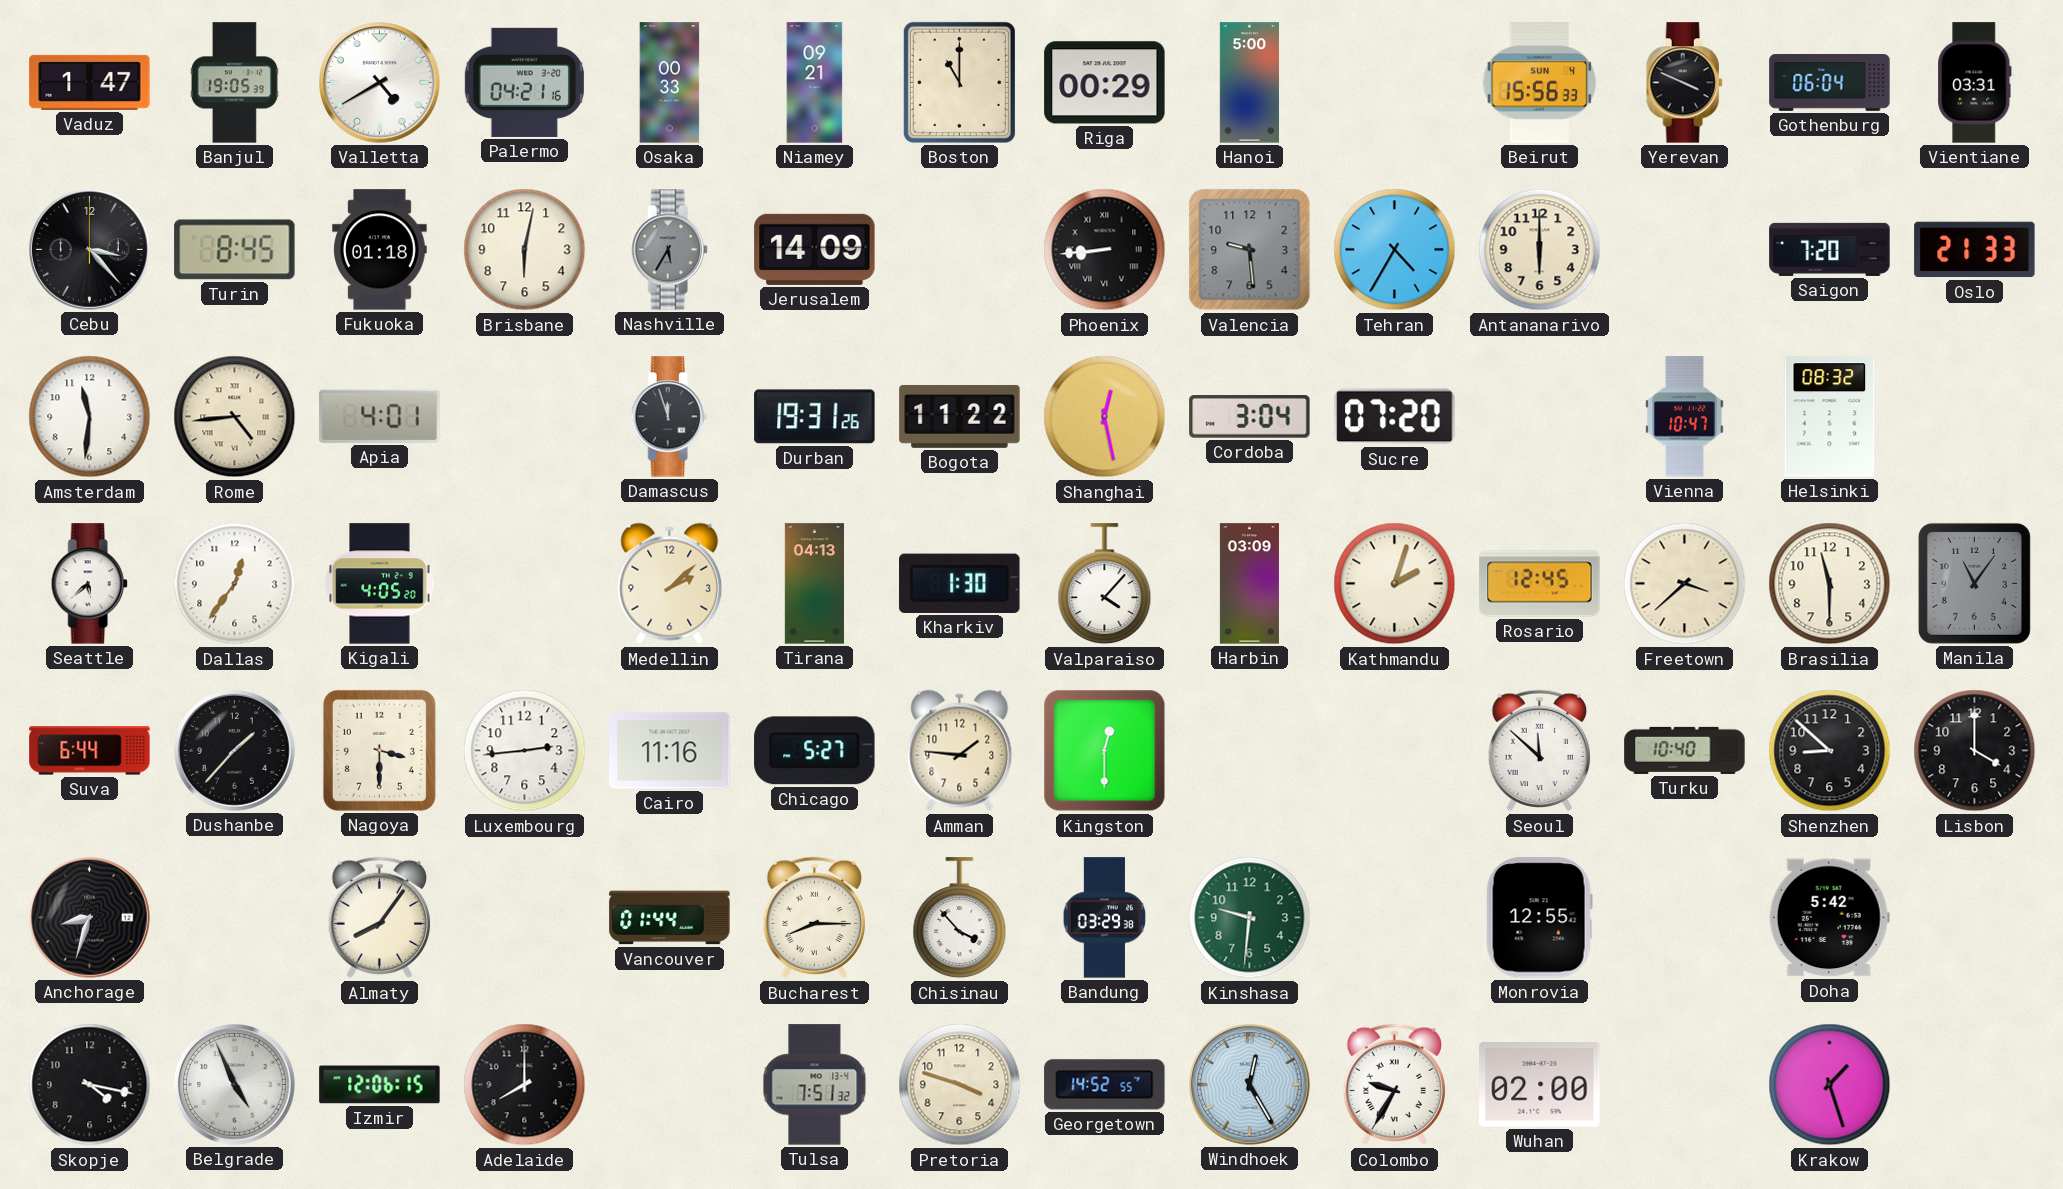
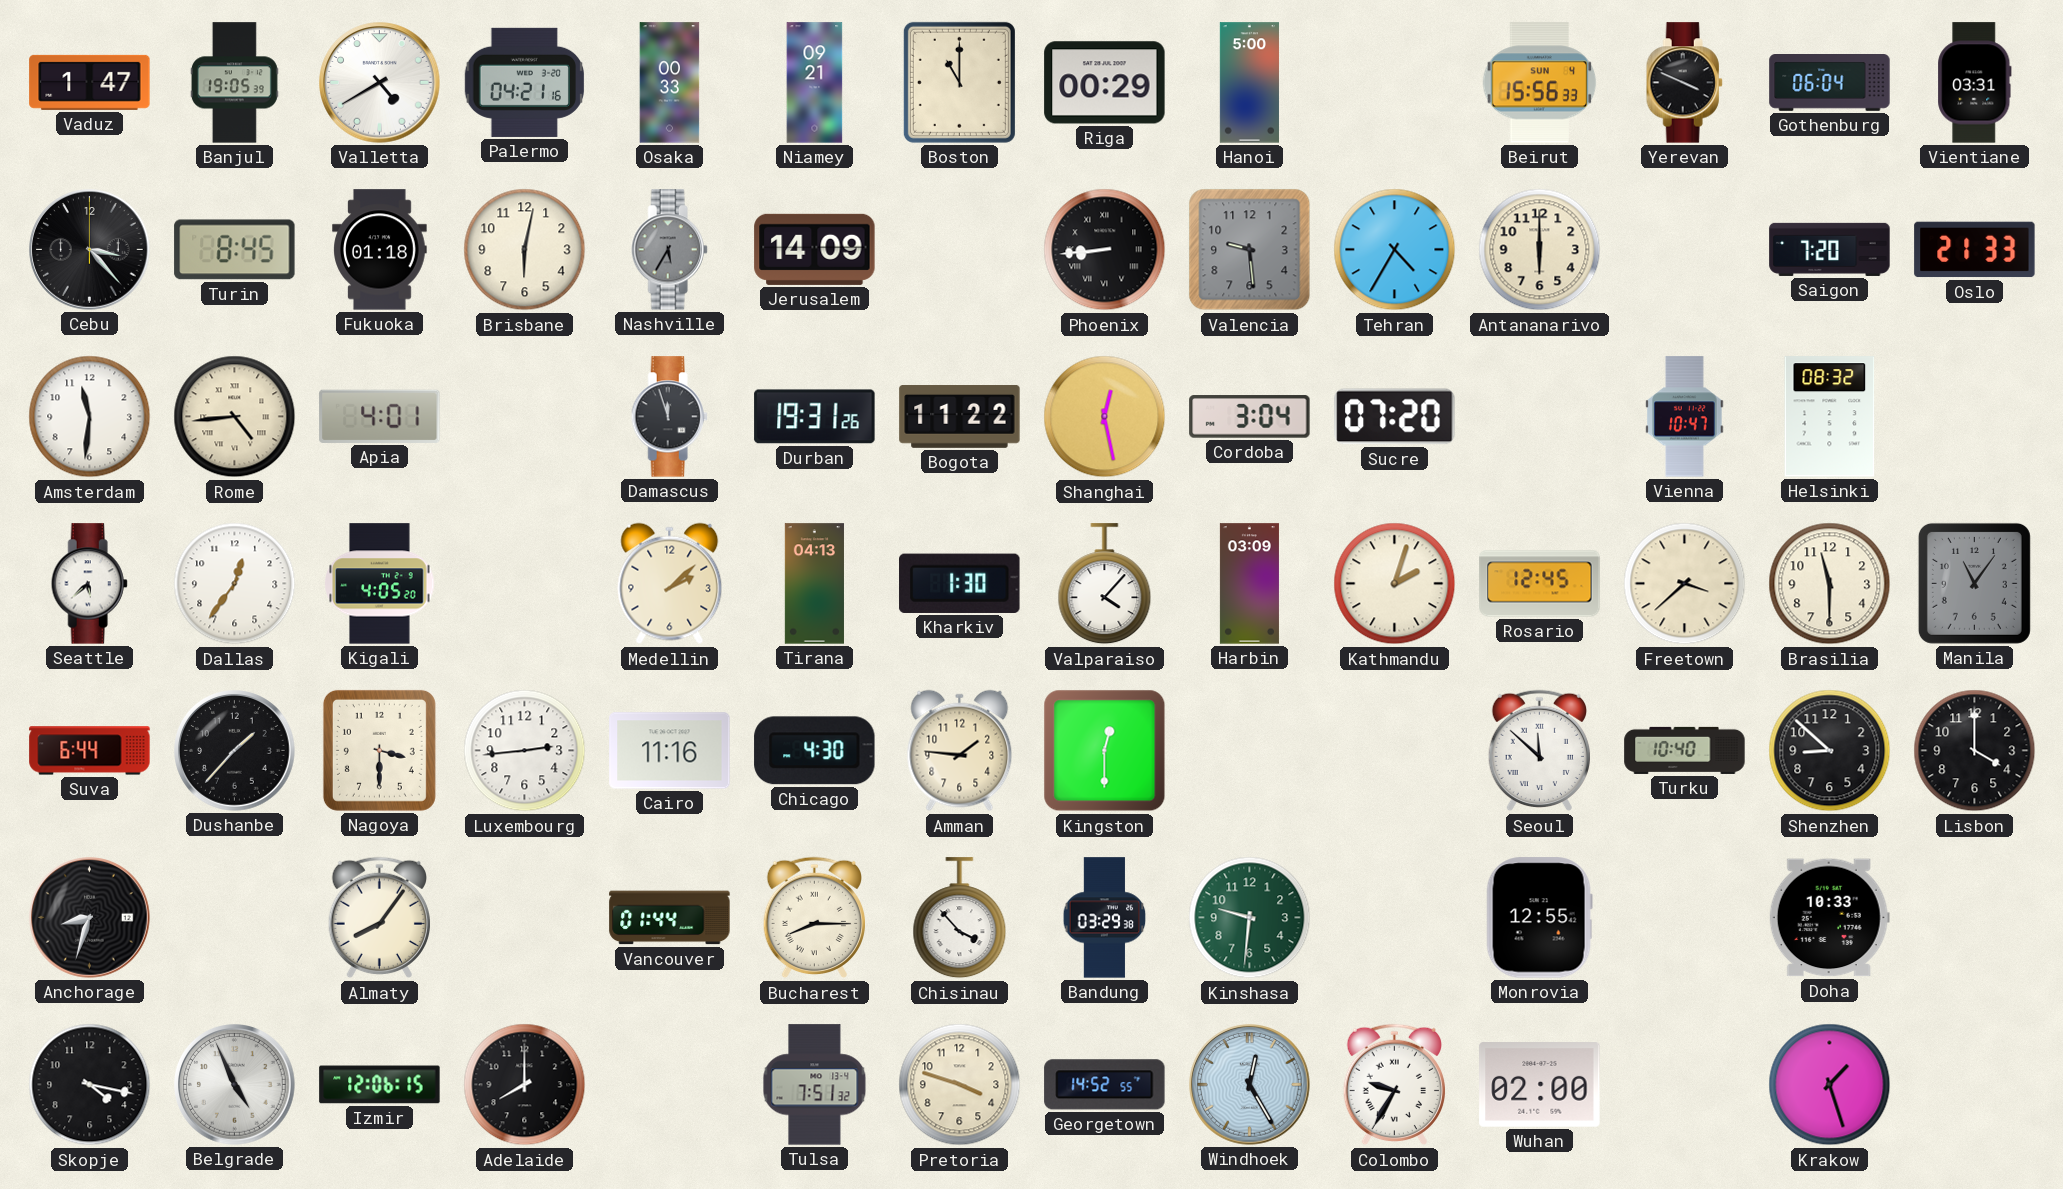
Chicago: 5:27 -> 4:30 (815, 751)
Doha: 5:42 -> 10:33 (1829, 918)
